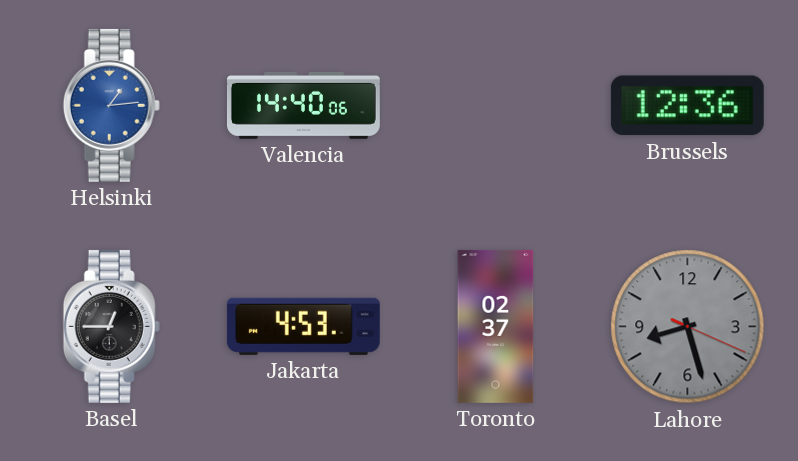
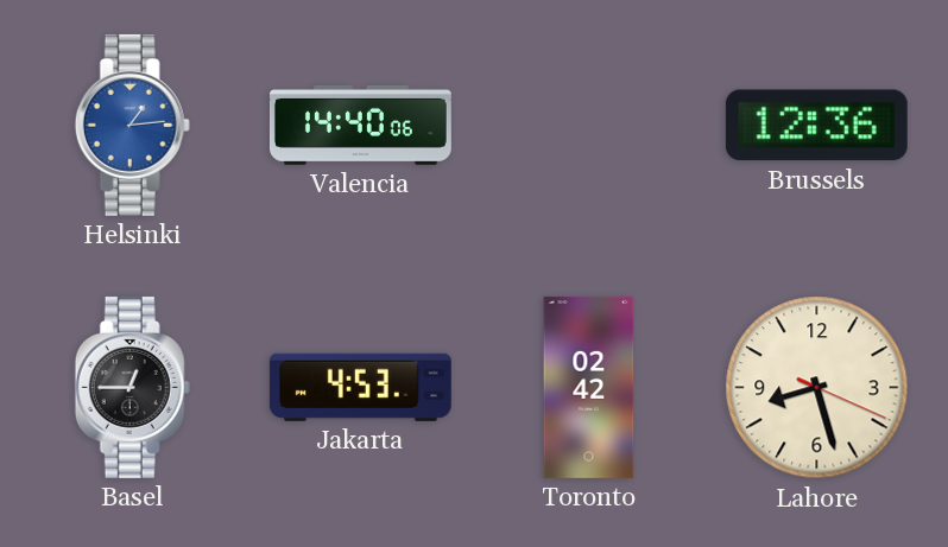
Toronto: 02:37 -> 02:42 (589, 387)
Lahore dial: grey -> cream (817, 388)
